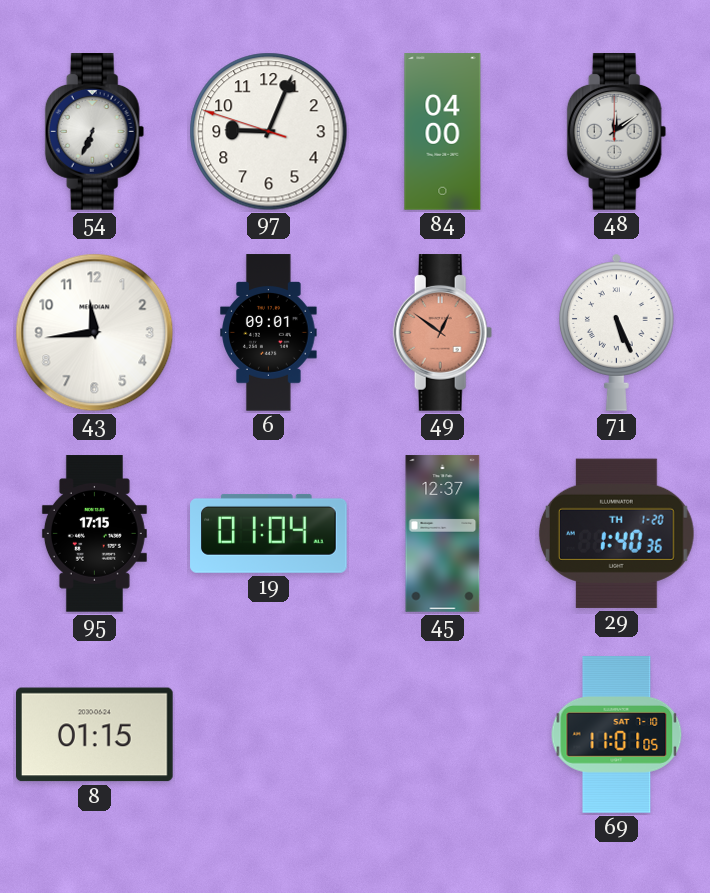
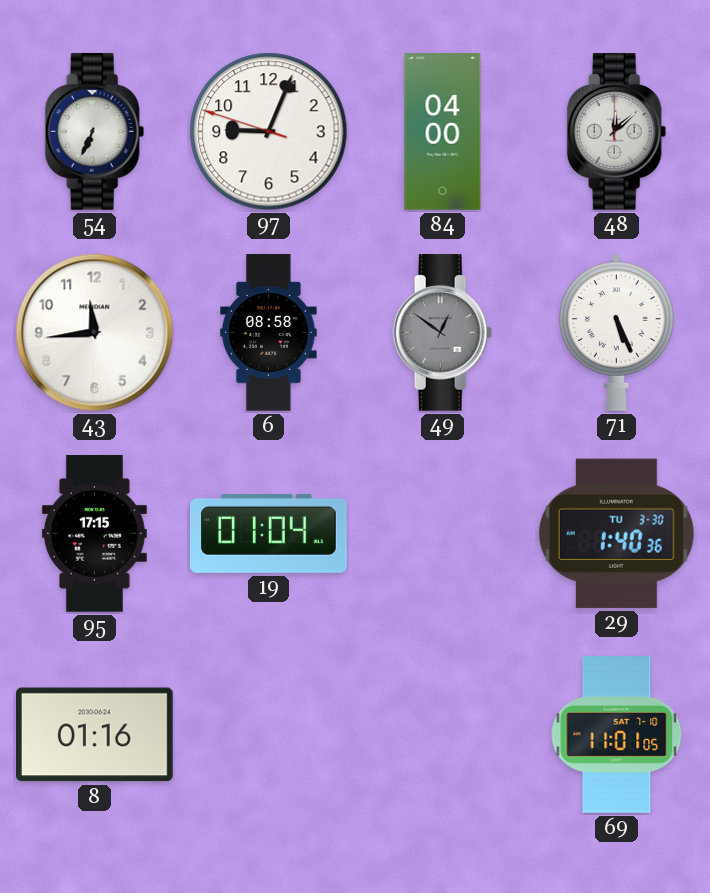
48: 12:09 -> 12:08 (617, 132)
6: 09:01 -> 08:58 (269, 333)
49 dial: salmon -> grey (443, 333)
45: 12:37 -> none (443, 534)
29 date: TH 1-20 -> TU 3-30 (616, 533)
8: 01:15 -> 01:16 (95, 735)
